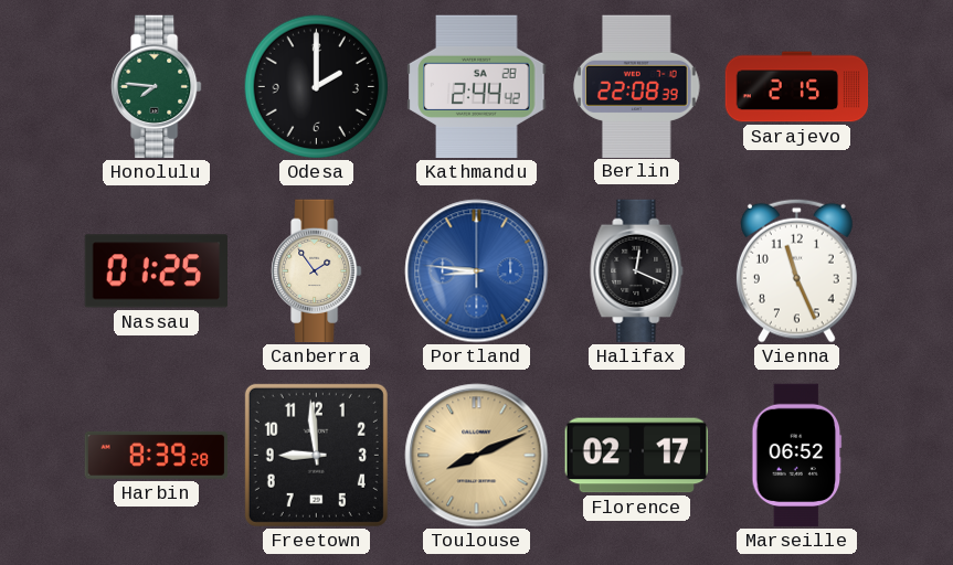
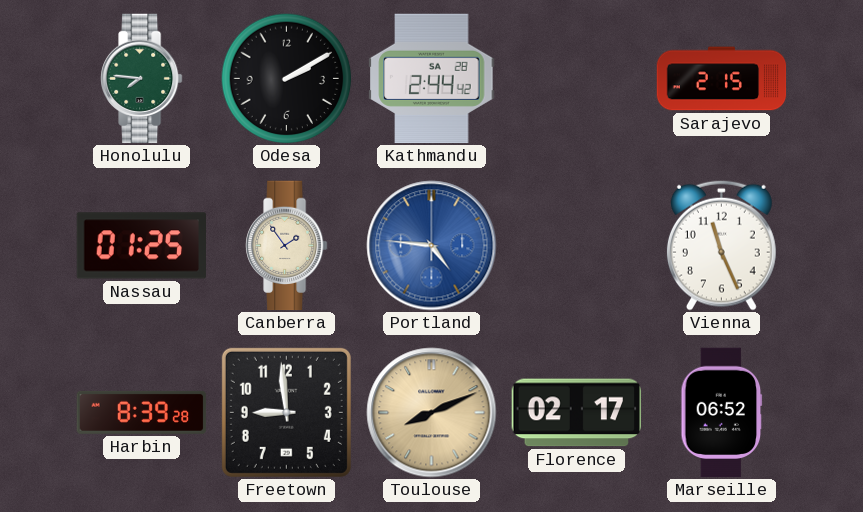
Odesa: 2:00 -> 2:10 (287, 79)
Berlin: 22:08 -> none (637, 86)
Portland: 8:46 -> 4:46 (432, 246)
Halifax: 12:19 -> none (637, 271)
